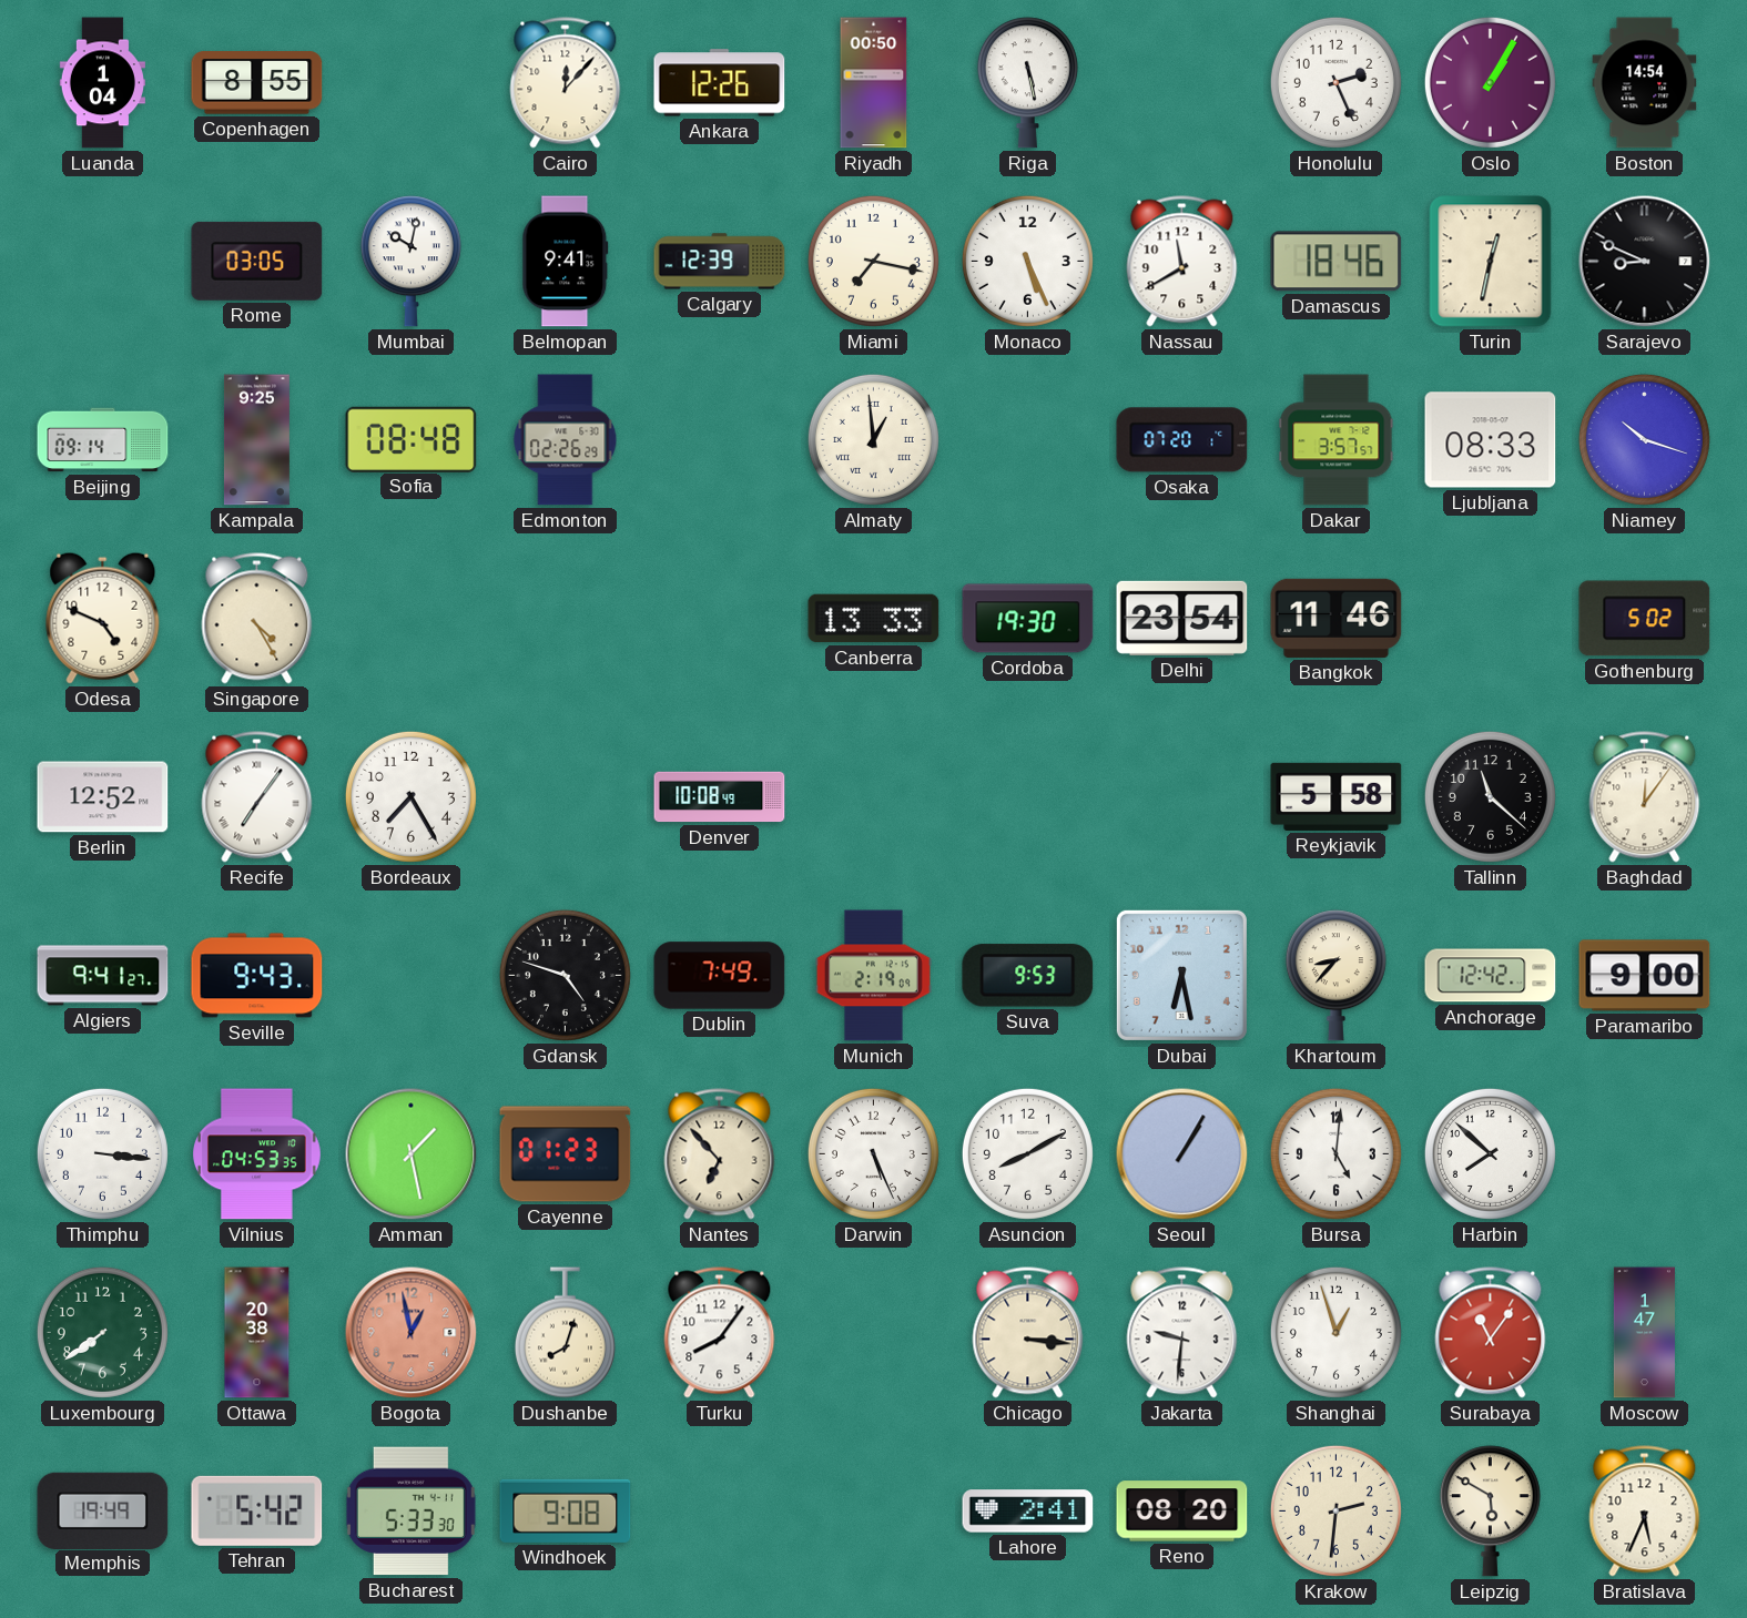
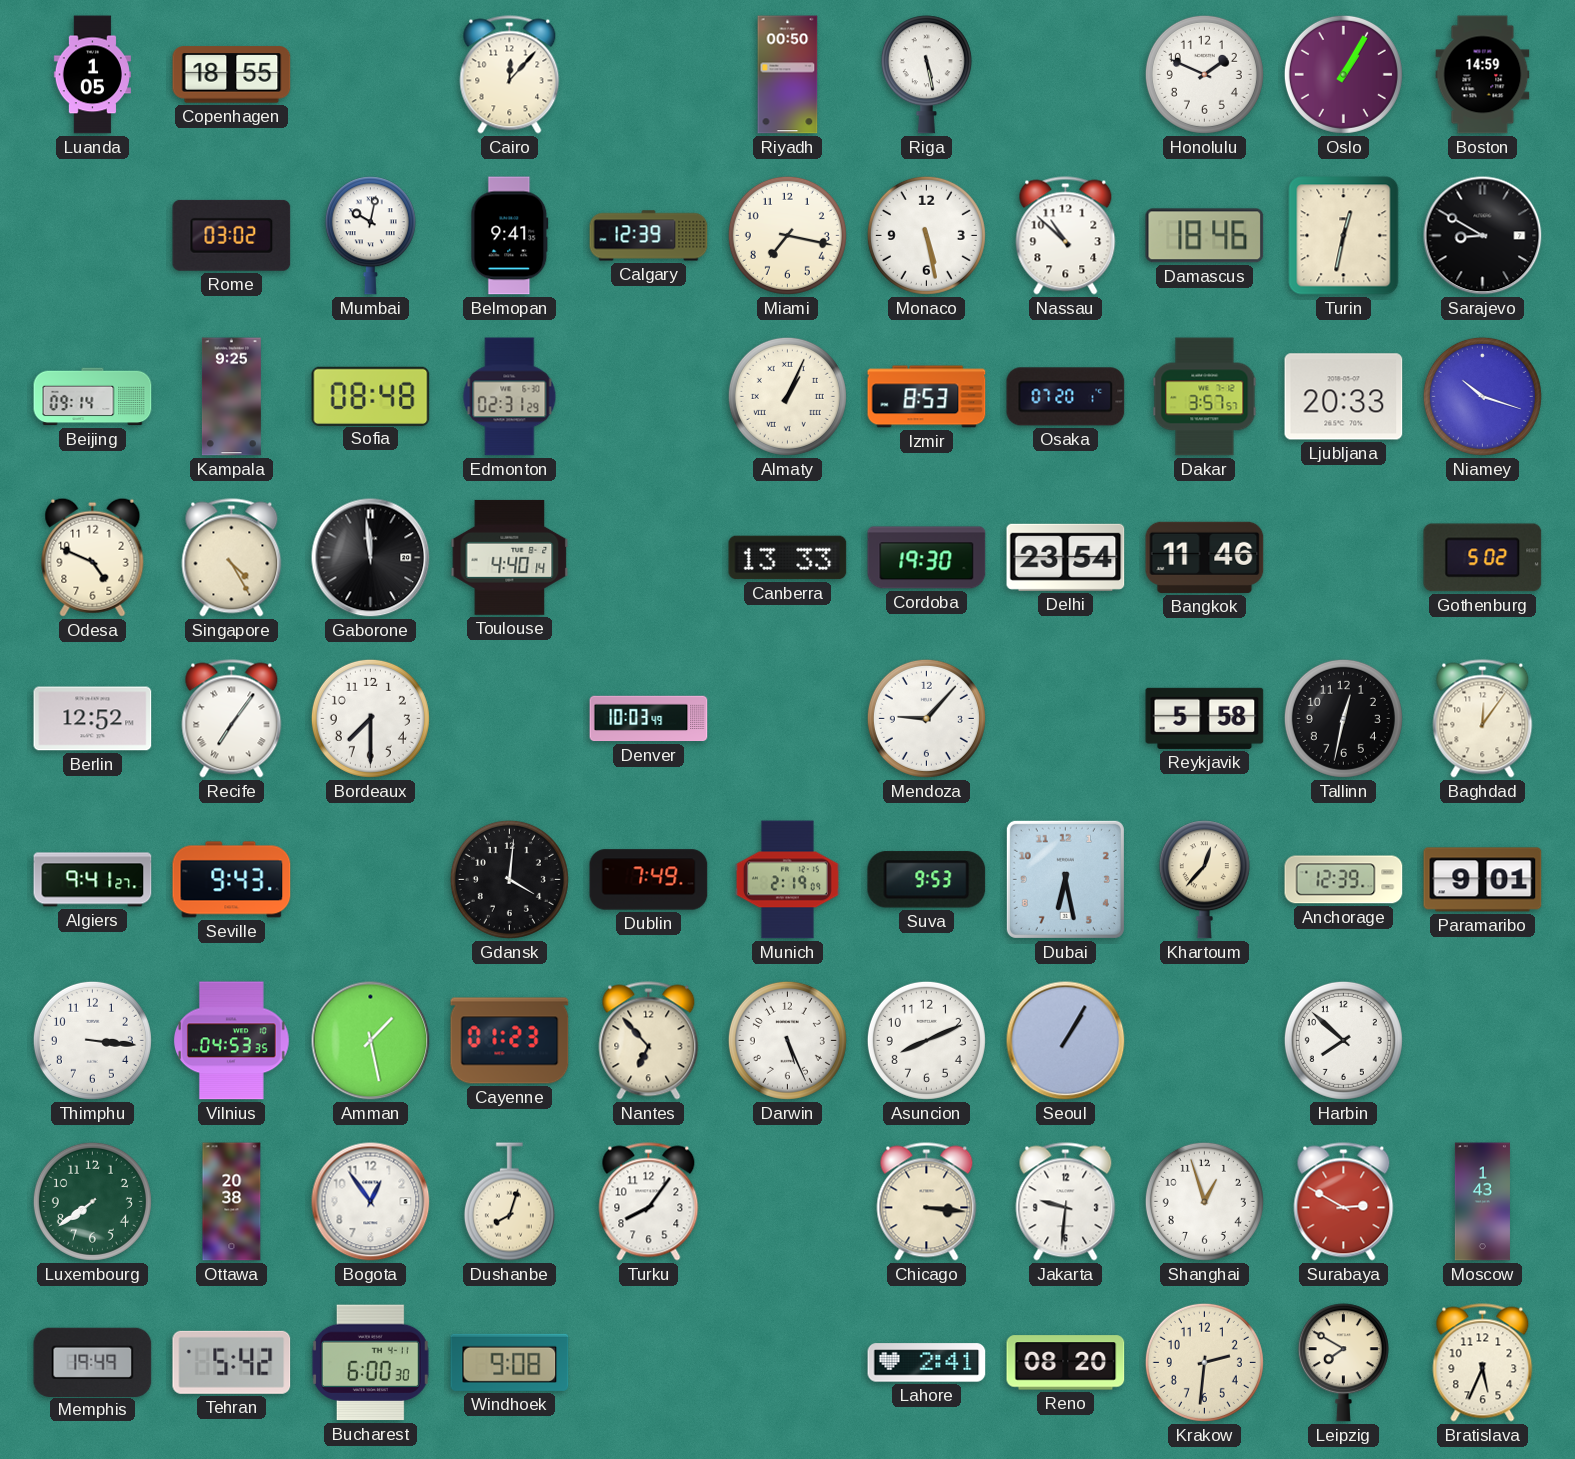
Luanda: 1:04 -> 1:05 (92, 75)
Copenhagen: 8:55 -> 18:55 (232, 75)
Ankara: 12:26 -> none (720, 83)
Honolulu: 2:26 -> 1:49 (1204, 74)
Boston: 14:54 -> 14:59 (1483, 75)
Rome: 03:05 -> 03:02 (232, 235)
Monaco: 5:26 -> 5:28 (926, 235)
Nassau: 11:40 -> 10:52 (1066, 236)
Sarajevo: 8:49 -> 8:50 (1483, 236)
Edmonton: 02:26 -> 02:31 (510, 397)
Almaty: 12:59 -> 1:04 (787, 396)
Izmir: none -> 8:53 (927, 397)
Ljubljana: 08:33 -> 20:33 (1344, 397)
Gaborone: none -> 11:59 (371, 558)
Toulouse: none -> 4:40 (510, 557)
Bordeaux: 7:25 -> 7:30 (370, 718)
Denver: 10:08 -> 10:03 (649, 719)
Mendoza: none -> 9:07 (926, 718)
Tallinn: 11:22 -> 12:32 (1343, 718)
Gdansk: 4:48 -> 4:01 (509, 879)
Khartoum: 8:37 -> 12:37 (1204, 880)
Anchorage: 12:42 -> 12:39 (1344, 880)
Paramaribo: 9:00 -> 9:01 (1483, 880)
Asuncion: 8:10 -> 8:11 (926, 1040)
Bursa: 5:01 -> none (1335, 1153)
Bogota: 12:58 -> 12:54 (371, 1202)
Bogota dial: salmon -> white (371, 1202)
Surabaya: 11:06 -> 2:50 (1344, 1202)
Moscow: 1:47 -> 1:43 (1482, 1202)
Bucharest: 5:33 -> 6:00 (370, 1363)
Leipzig: 5:50 -> 7:50 (1343, 1363)
